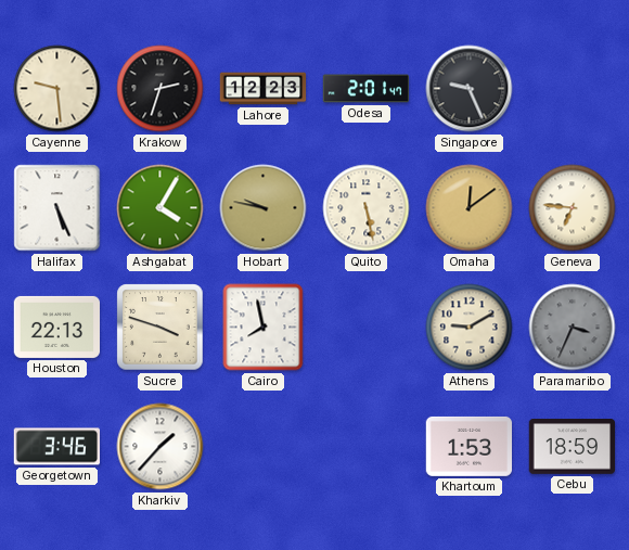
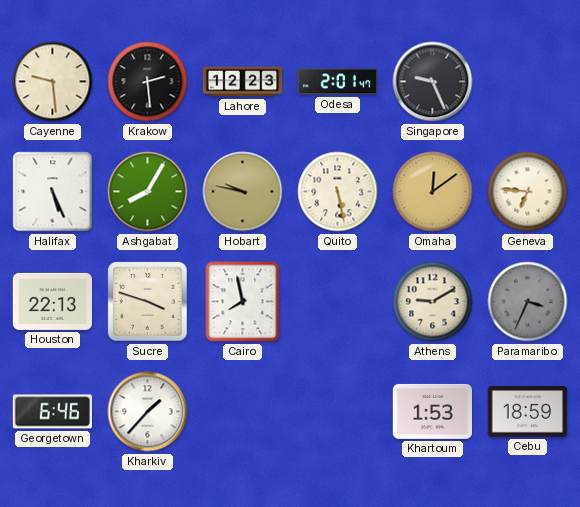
Krakow: 2:33 -> 2:29 (148, 82)
Ashgabat: 4:05 -> 8:05 (148, 192)
Georgetown: 3:46 -> 6:46 (52, 412)
